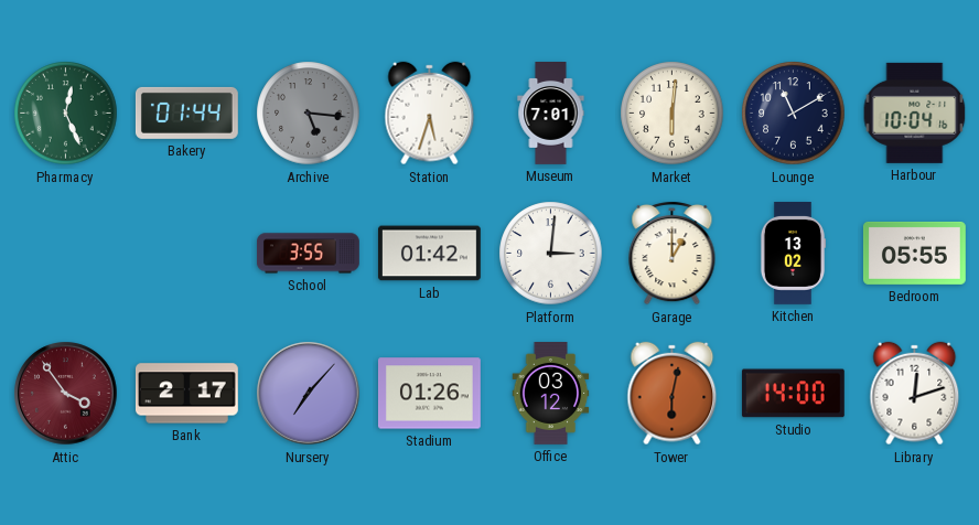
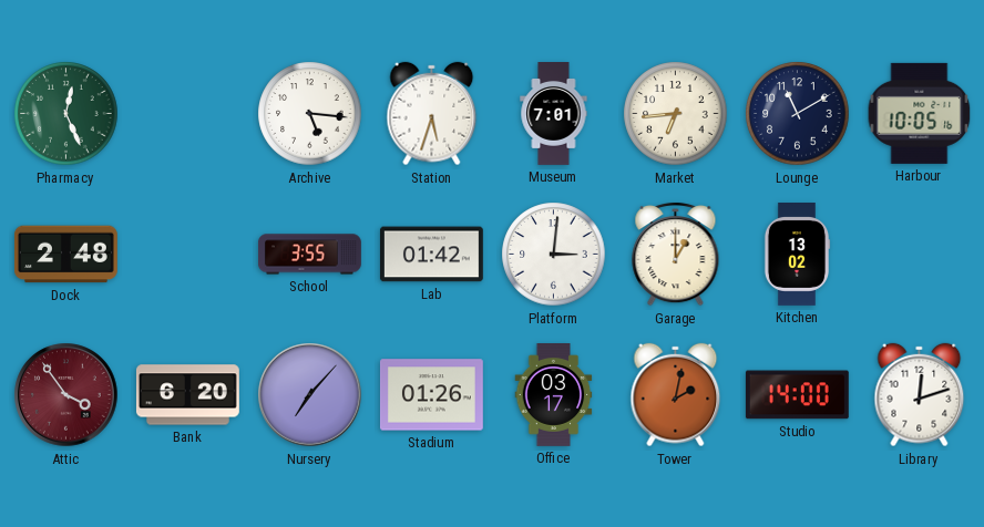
Bakery: 01:44 -> none (186, 113)
Archive dial: grey -> white (310, 114)
Market: 6:01 -> 6:44 (676, 114)
Harbour: 10:04 -> 10:05 (920, 113)
Dock: none -> 2:48 (65, 255)
Bedroom: 05:55 -> none (914, 253)
Bank: 2:17 -> 6:20 (187, 395)
Office: 03:12 -> 03:17 (554, 395)
Tower: 6:02 -> 2:02 (676, 395)
